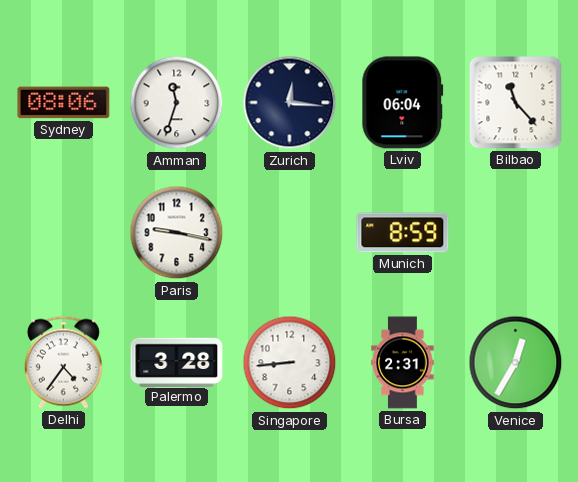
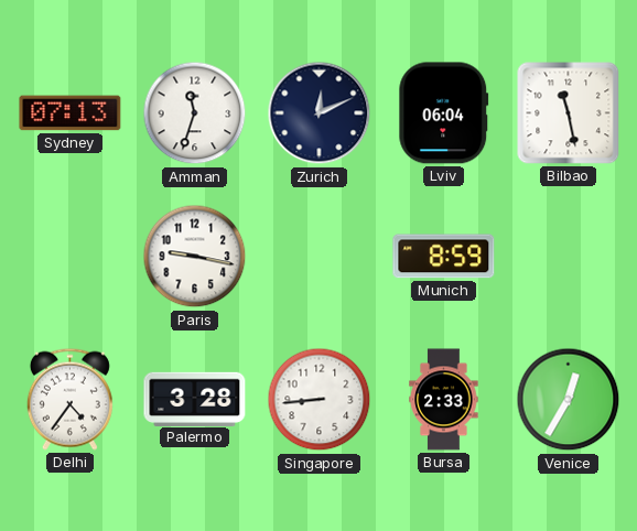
Sydney: 08:06 -> 07:13 (71, 113)
Zurich: 12:16 -> 12:11 (320, 113)
Bilbao: 11:23 -> 11:28 (569, 113)
Bursa: 2:31 -> 2:33 (444, 400)
